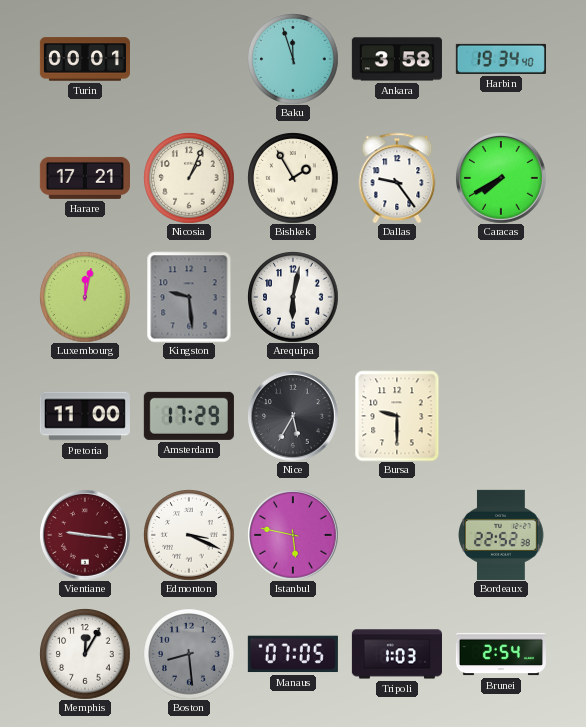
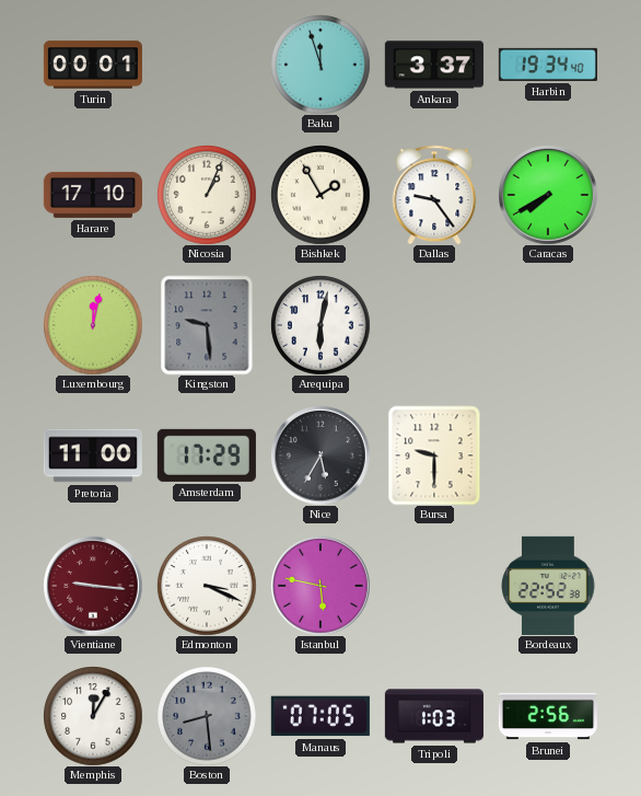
Ankara: 3:58 -> 3:37 (434, 65)
Harare: 17:21 -> 17:10 (93, 195)
Brunei: 2:54 -> 2:56 (548, 716)
